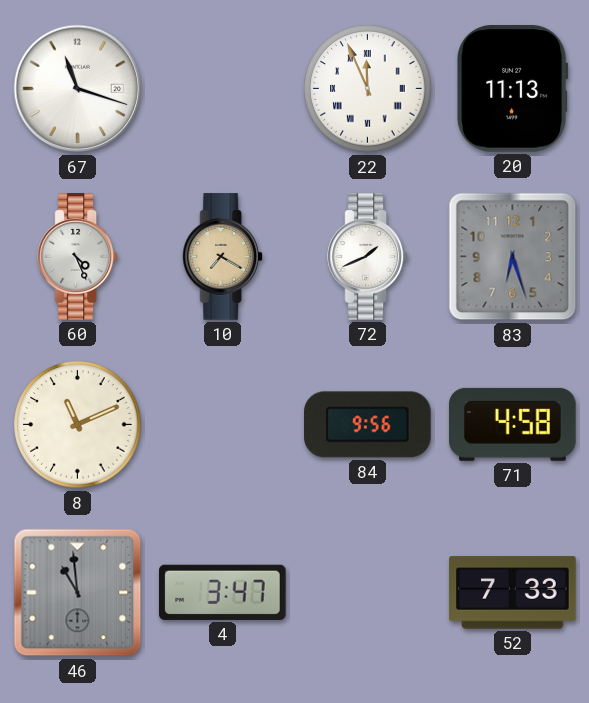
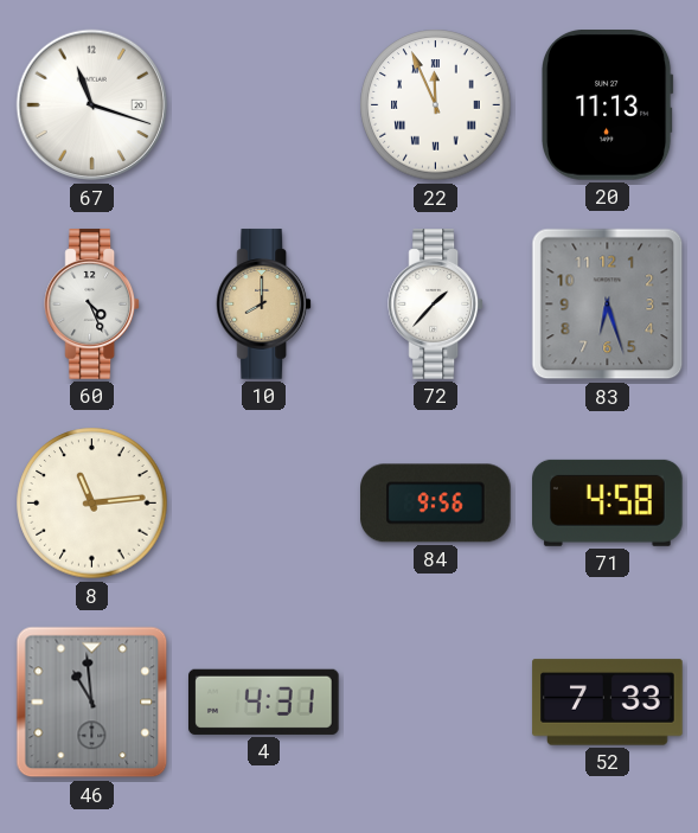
10: 7:20 -> 8:00 (264, 305)
72: 1:41 -> 1:37 (436, 305)
8: 11:11 -> 11:14 (92, 504)
4: 3:47 -> 4:31 (264, 701)
